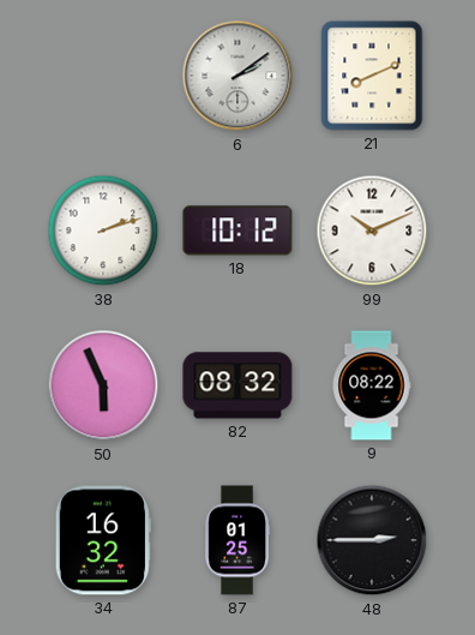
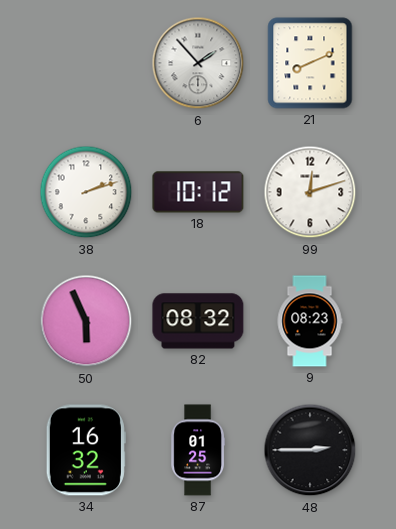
6: 2:09 -> 1:53 (198, 63)
99: 10:11 -> 12:12 (310, 192)
9: 08:22 -> 08:23 (310, 321)
